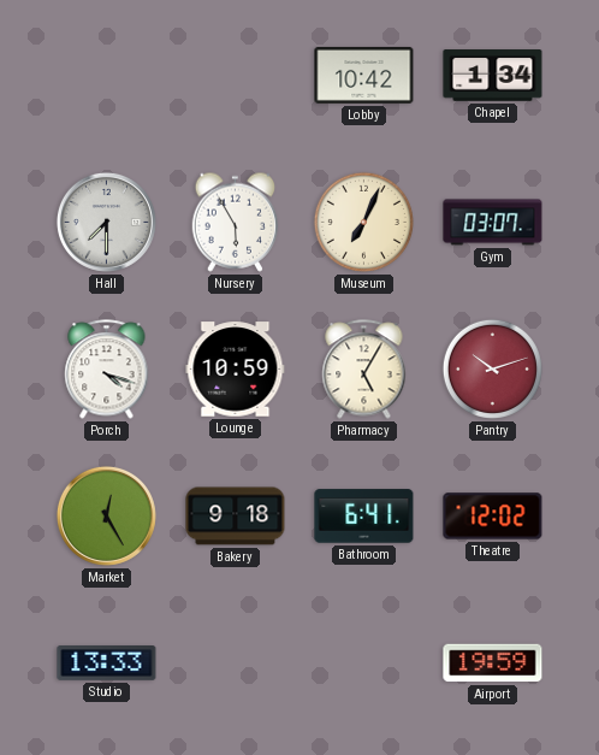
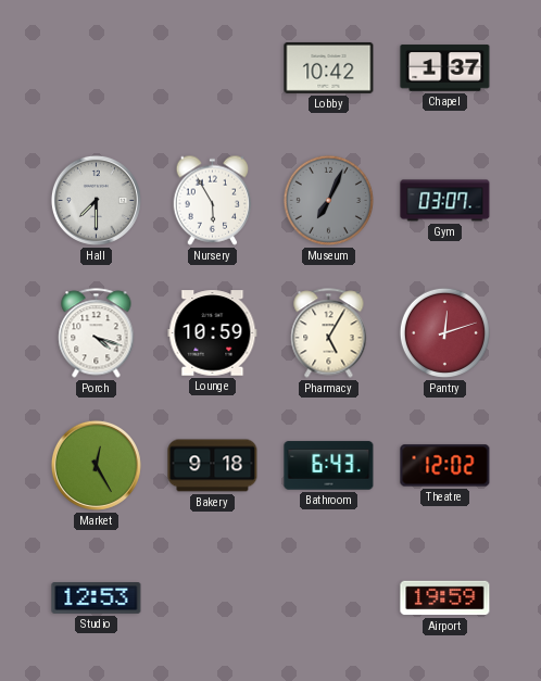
Chapel: 1:34 -> 1:37 (445, 68)
Museum dial: cream -> grey (328, 200)
Pantry: 10:12 -> 12:12 (444, 332)
Bathroom: 6:41 -> 6:43 (329, 466)
Studio: 13:33 -> 12:53 (97, 598)
